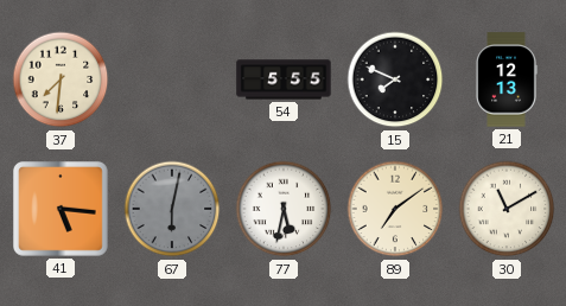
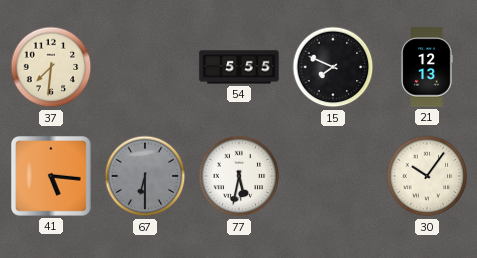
67: 6:02 -> 6:30 (145, 176)
89: 7:09 -> none (395, 209)
30: 11:10 -> 10:06 (427, 176)
